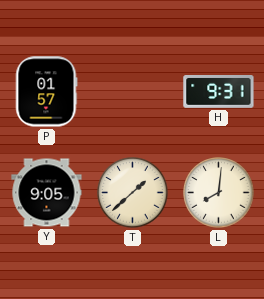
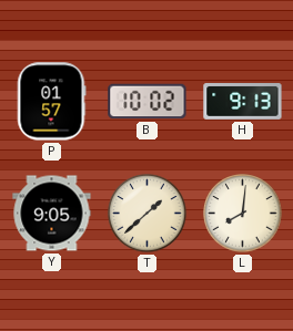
B: none -> 10:02 (148, 102)
H: 9:31 -> 9:13 (243, 102)
